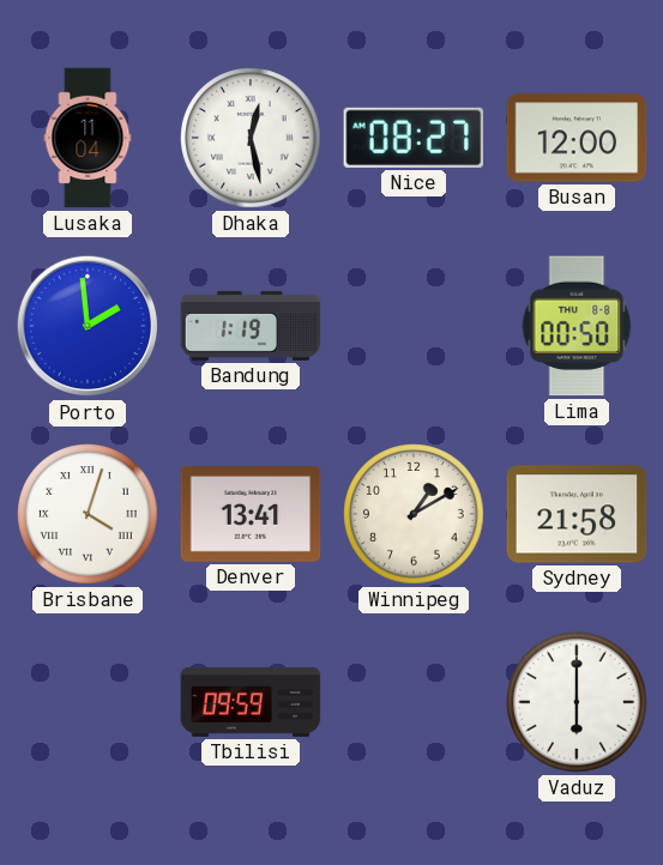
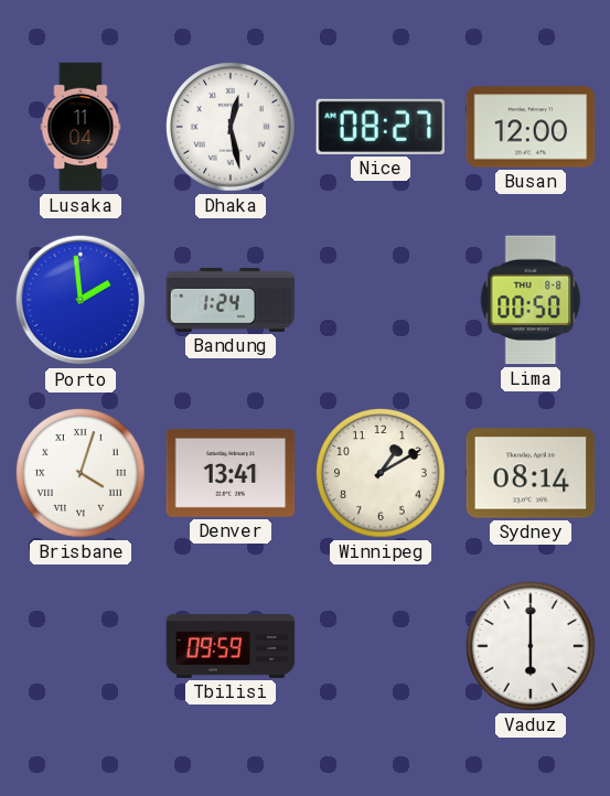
Bandung: 1:19 -> 1:24 (231, 300)
Sydney: 21:58 -> 08:14 (531, 473)
